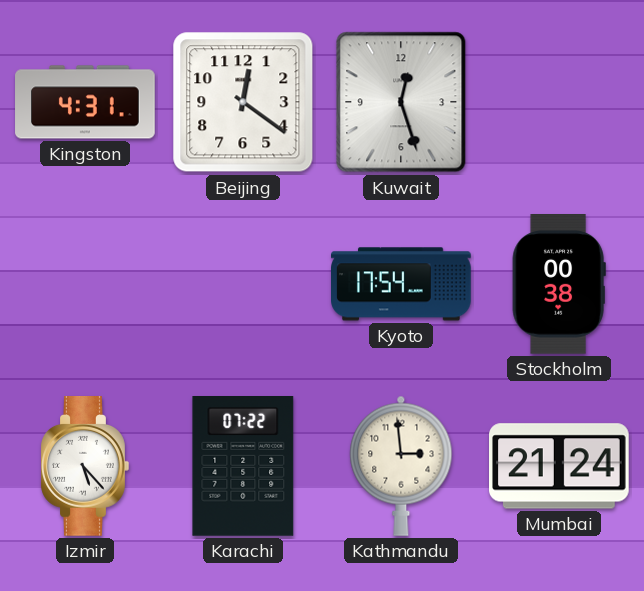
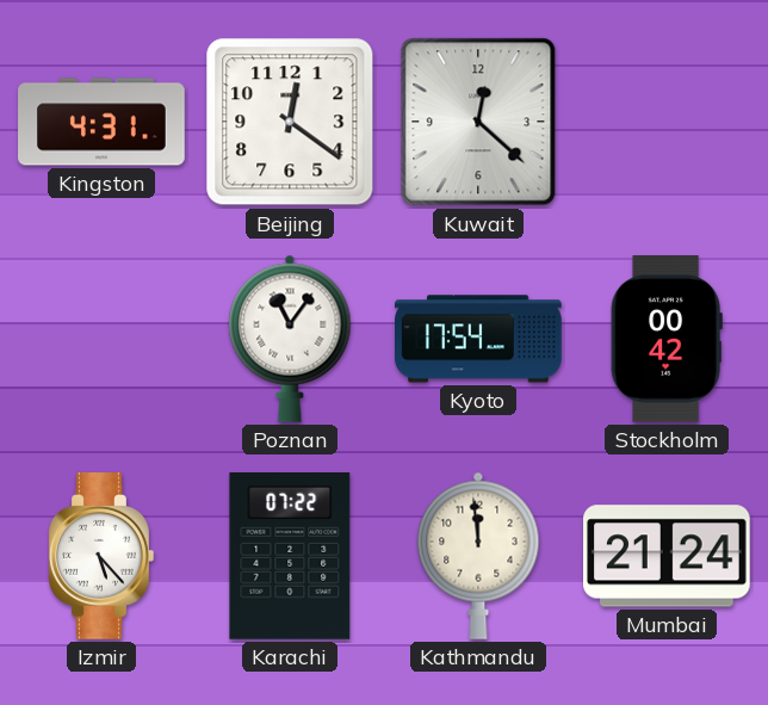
Kuwait: 12:27 -> 12:22 (478, 122)
Poznan: none -> 11:06 (290, 339)
Stockholm: 00:38 -> 00:42 (667, 340)
Kathmandu: 2:59 -> 11:59 (478, 556)
